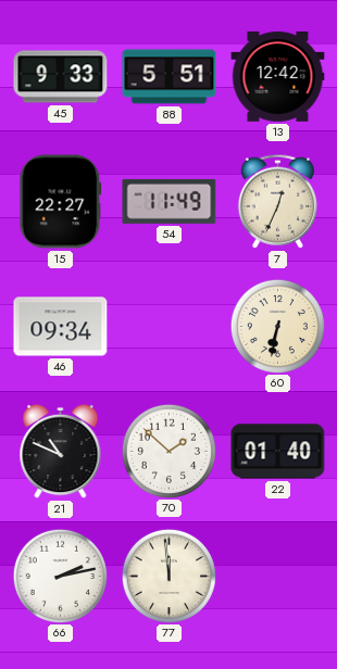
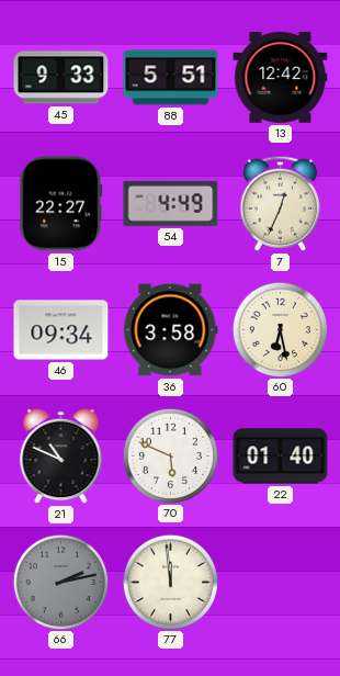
54: 11:49 -> 4:49 (171, 203)
36: none -> 3:58 (171, 330)
60: 6:32 -> 6:28 (280, 329)
70: 1:52 -> 5:49 (170, 455)
66 dial: white -> grey (60, 582)
